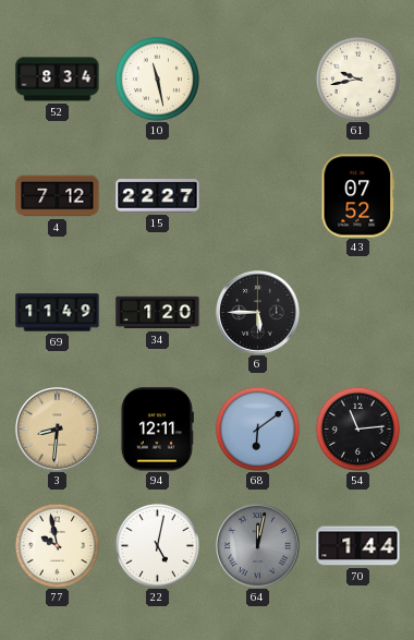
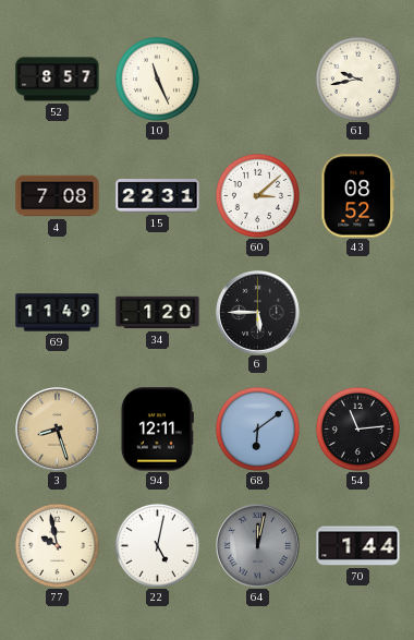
52: 8:34 -> 8:57 (58, 80)
10: 11:28 -> 11:26 (157, 79)
4: 7:12 -> 7:08 (58, 196)
15: 22:27 -> 22:31 (158, 196)
60: none -> 3:08 (257, 195)
43: 07:52 -> 08:52 (358, 196)
3: 8:31 -> 8:27 (58, 430)
